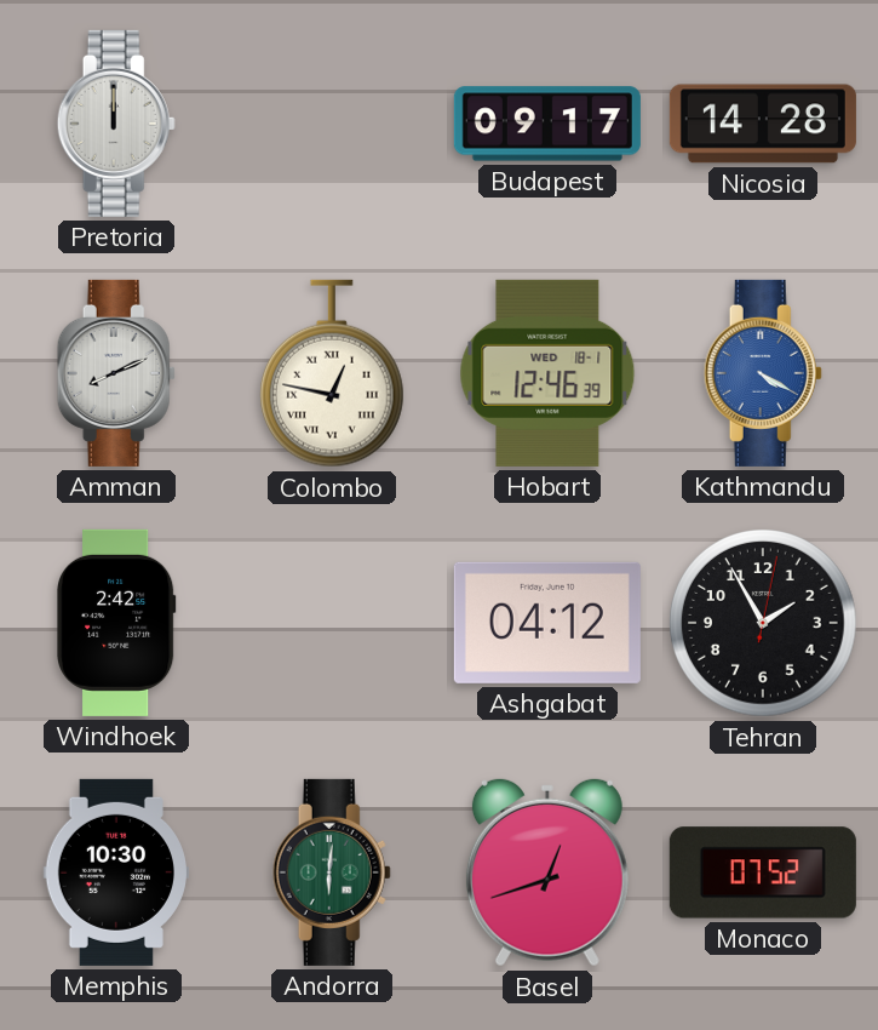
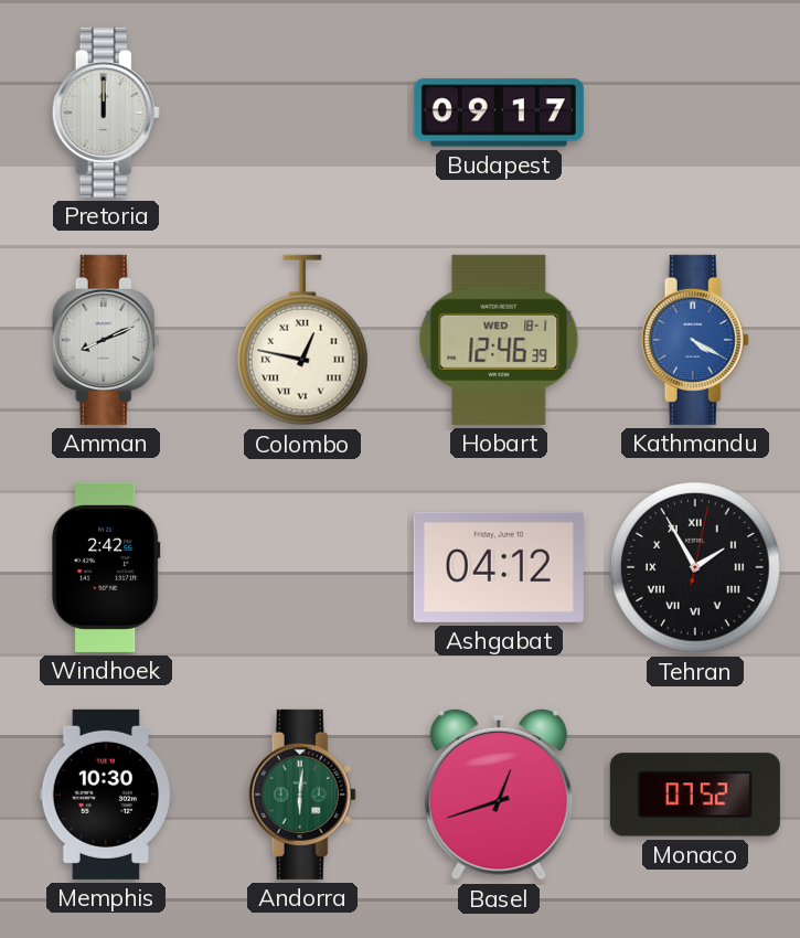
Nicosia: 14:28 -> none (763, 124)
Tehran numerals: Arabic -> Roman (695, 567)
